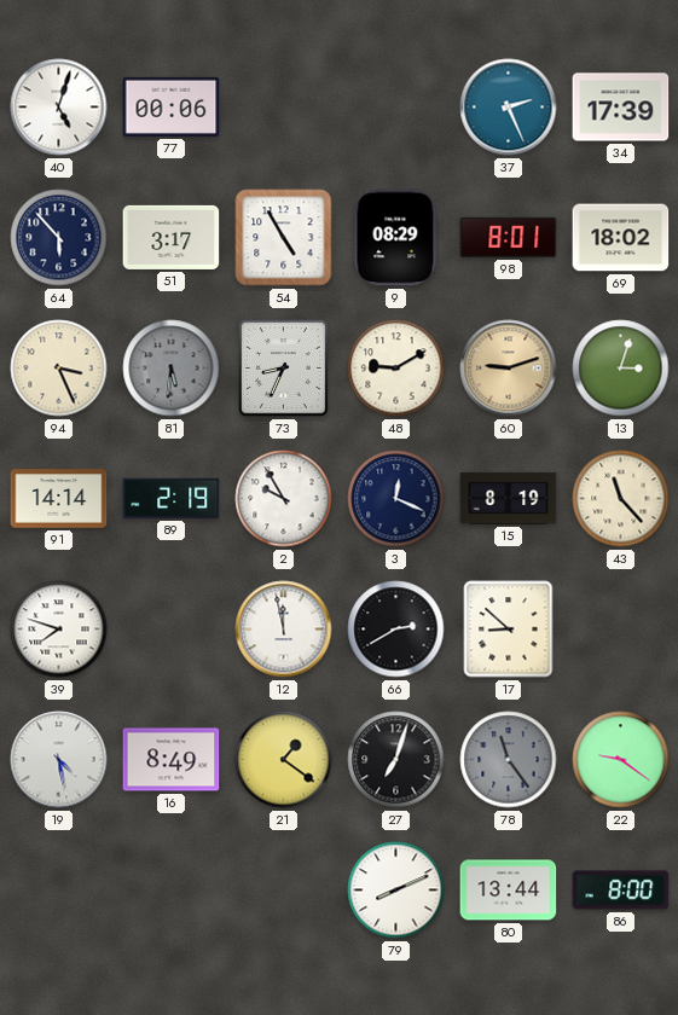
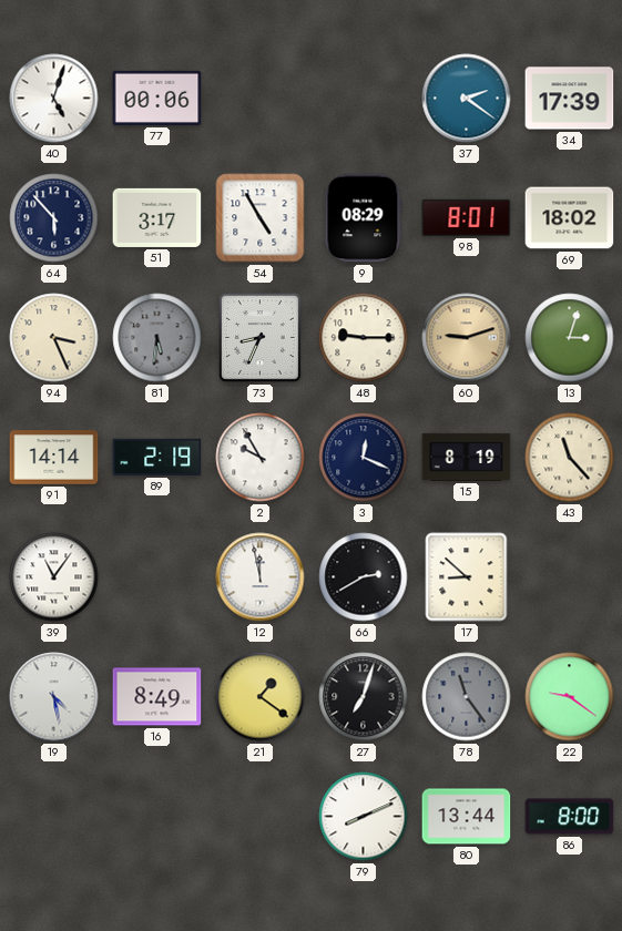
37: 2:26 -> 2:21 (467, 99)
48: 9:10 -> 9:15 (364, 338)
39: 7:48 -> 11:06 (54, 577)
